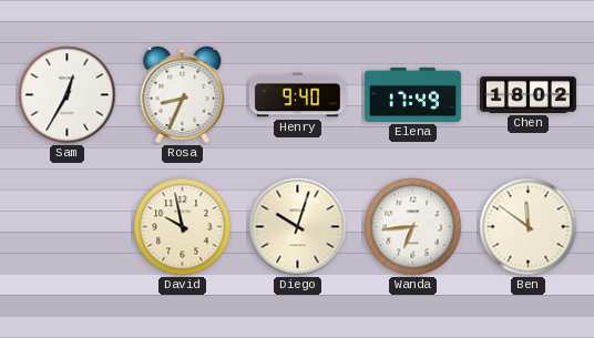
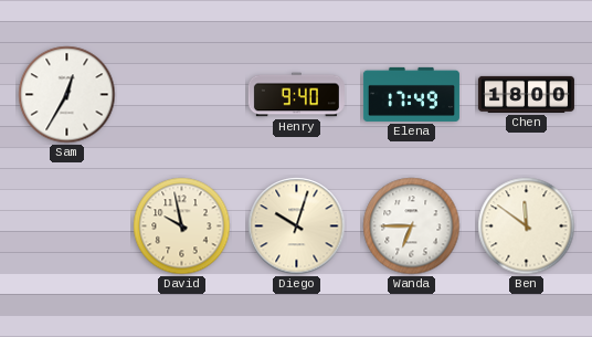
Rosa: 8:34 -> none (183, 94)
Chen: 18:02 -> 18:00 (526, 94)
Wanda: 6:44 -> 6:45 (412, 227)
